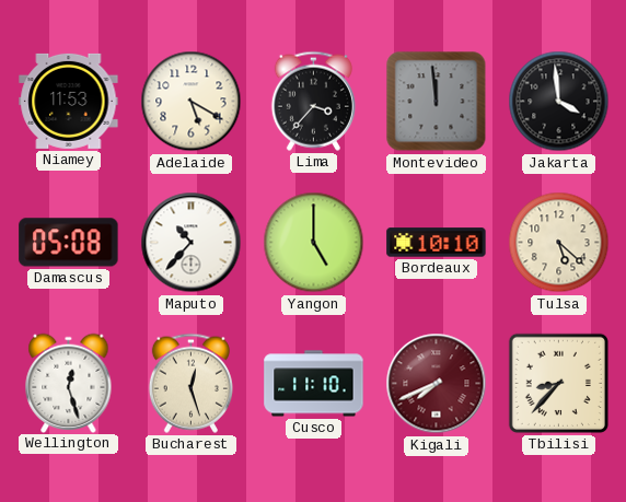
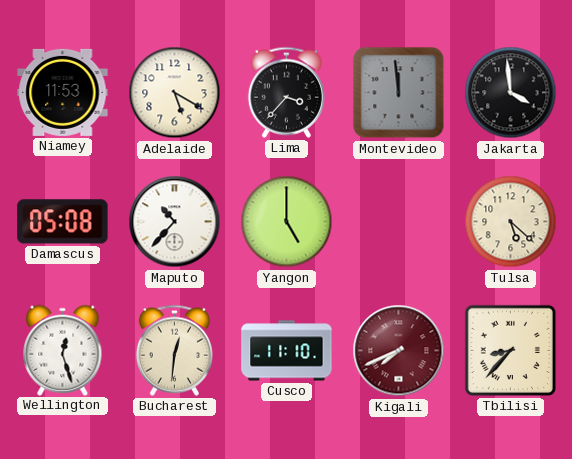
Bordeaux: 10:10 -> none (437, 243)
Bucharest: 12:27 -> 12:31 (174, 350)
